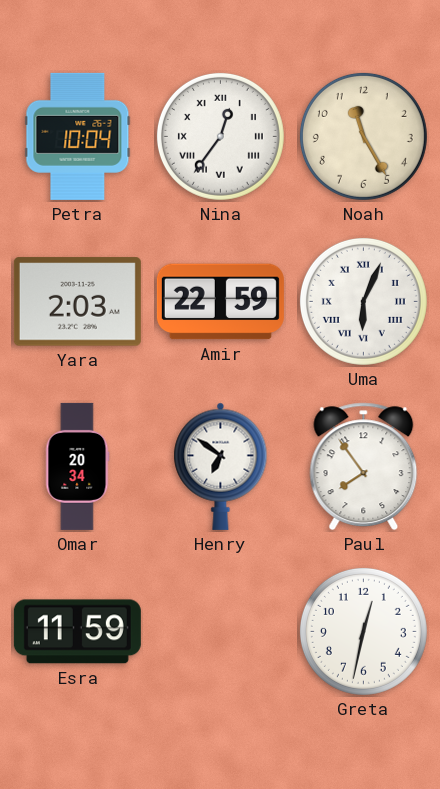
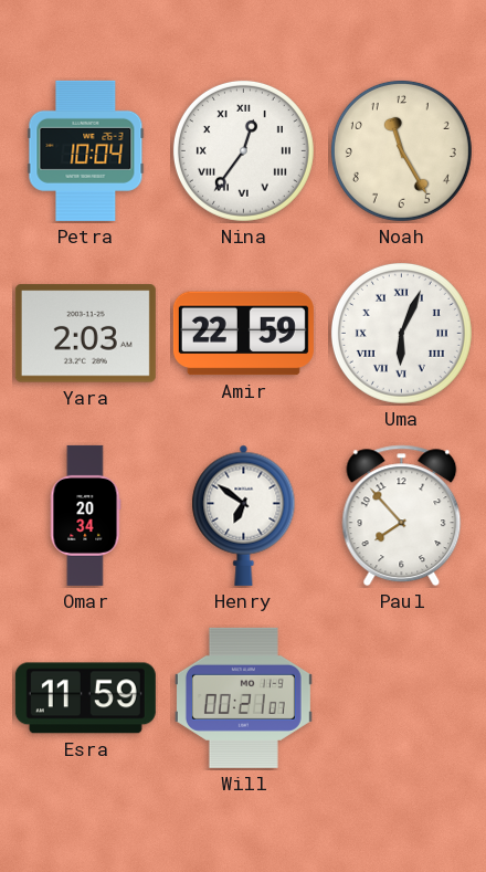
Paul: 7:54 -> 7:53 (402, 516)
Will: none -> 00:21 (243, 697)
Greta: 12:32 -> none (363, 631)
